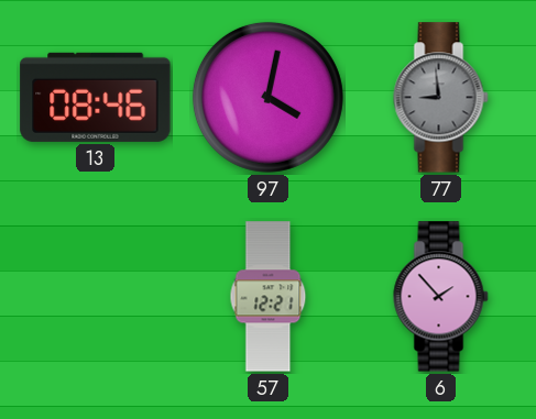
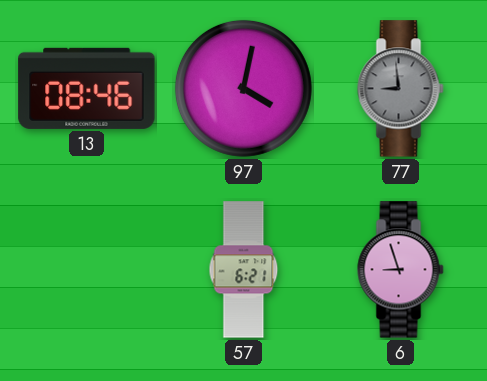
57: 12:21 -> 6:21 (244, 270)
6: 1:53 -> 8:57 (401, 270)
